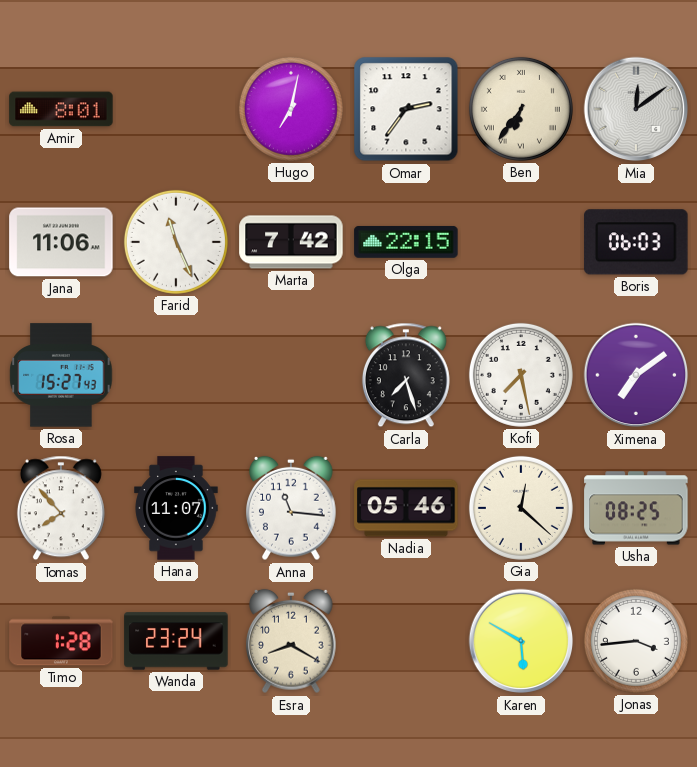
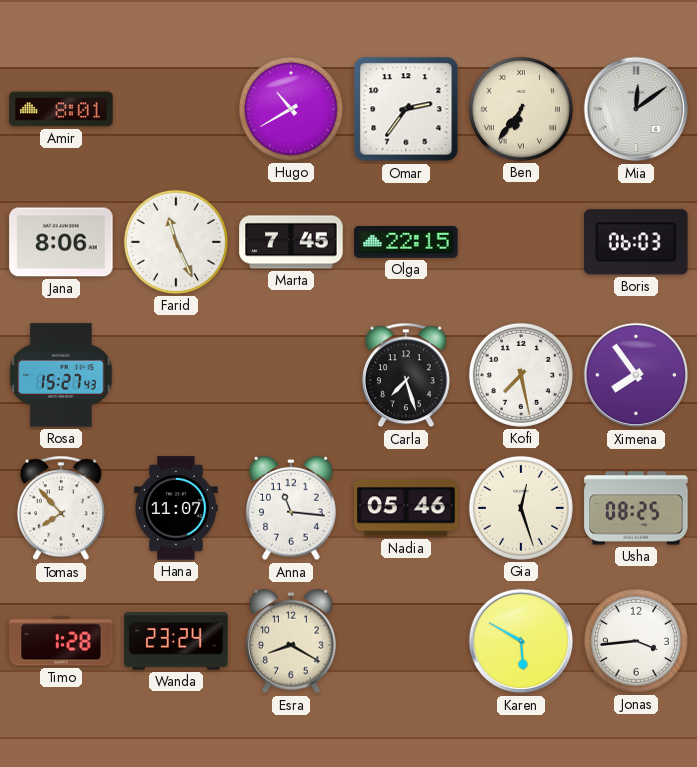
Hugo: 7:02 -> 10:40 (291, 109)
Jana: 11:06 -> 8:06 (61, 242)
Marta: 7:42 -> 7:45 (291, 242)
Ximena: 7:09 -> 7:54 (636, 375)
Gia: 12:22 -> 12:27 (521, 508)
